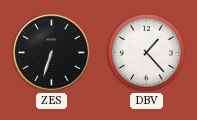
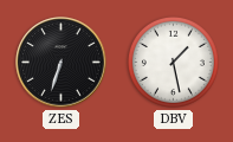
DBV: 1:23 -> 1:28 (173, 62)
